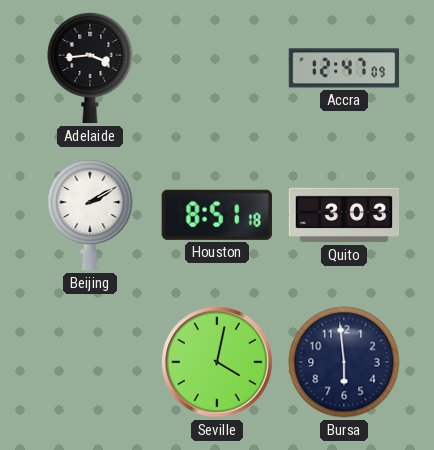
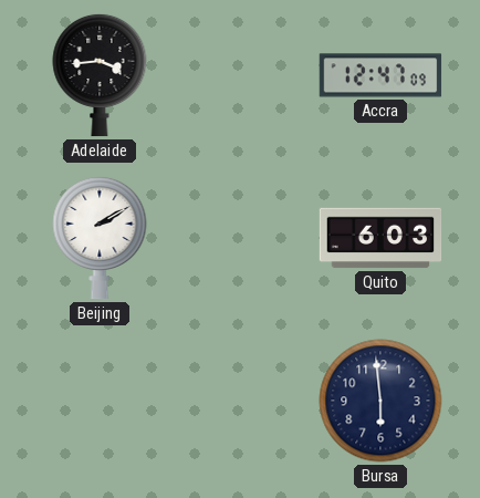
Houston: 8:51 -> none (217, 215)
Quito: 3:03 -> 6:03 (380, 238)
Seville: 4:02 -> none (217, 362)
